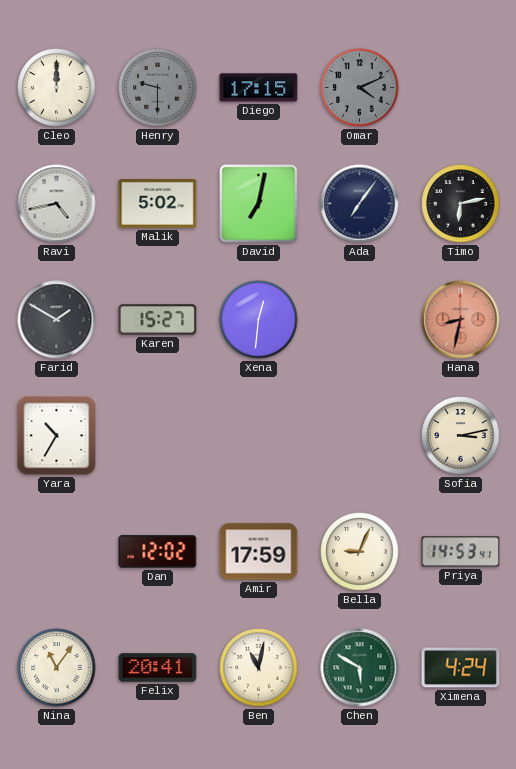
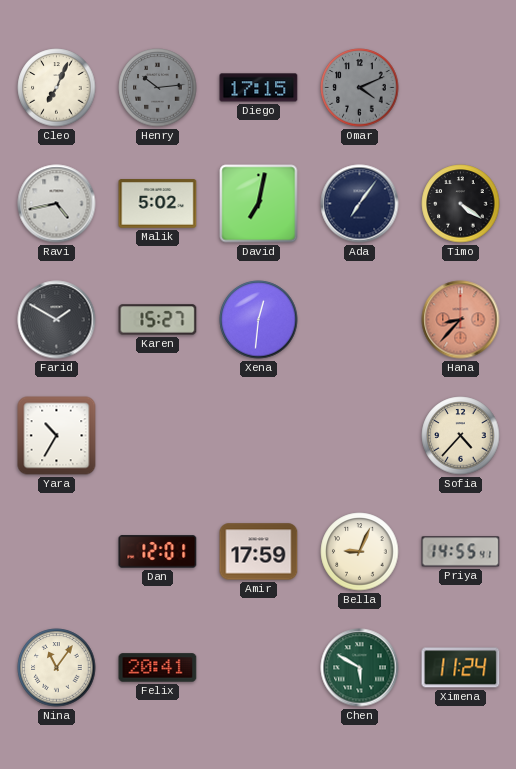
Cleo: 12:00 -> 7:04 (57, 88)
Henry: 9:30 -> 10:14 (158, 88)
Timo: 6:13 -> 4:21 (461, 204)
Hana: 8:32 -> 8:37 (461, 320)
Sofia: 3:13 -> 4:37 (461, 436)
Dan: 12:02 -> 12:01 (158, 552)
Priya: 14:53 -> 14:55 (461, 552)
Ben: 11:02 -> none (259, 668)
Ximena: 4:24 -> 11:24 (461, 668)
